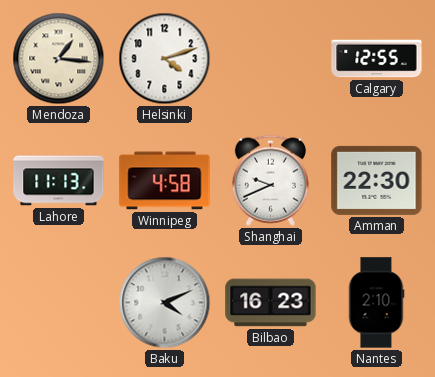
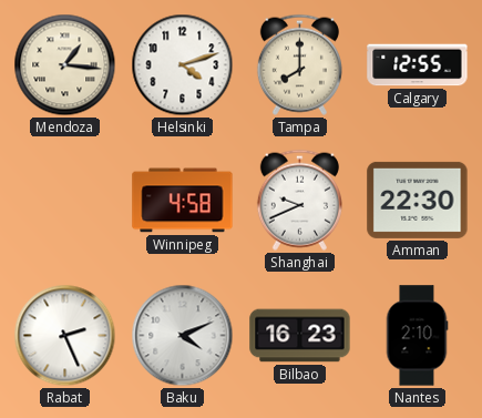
Tampa: none -> 8:00 (299, 64)
Lahore: 11:13 -> none (59, 181)
Rabat: none -> 2:26 (65, 336)
